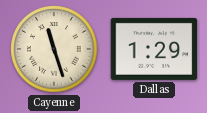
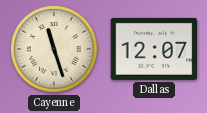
Dallas: 1:29 -> 12:07 (154, 49)
